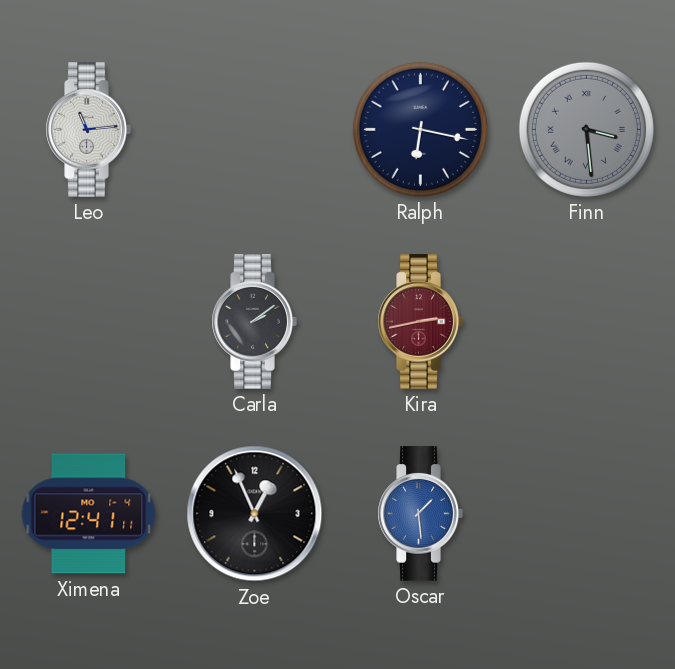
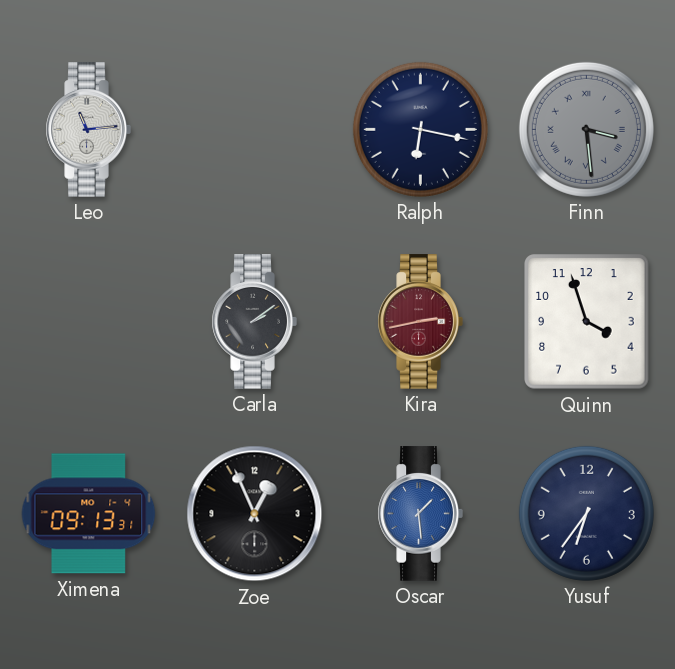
Quinn: none -> 3:57 (587, 322)
Ximena: 12:41 -> 09:13 (89, 514)
Yusuf: none -> 6:36 (586, 513)
